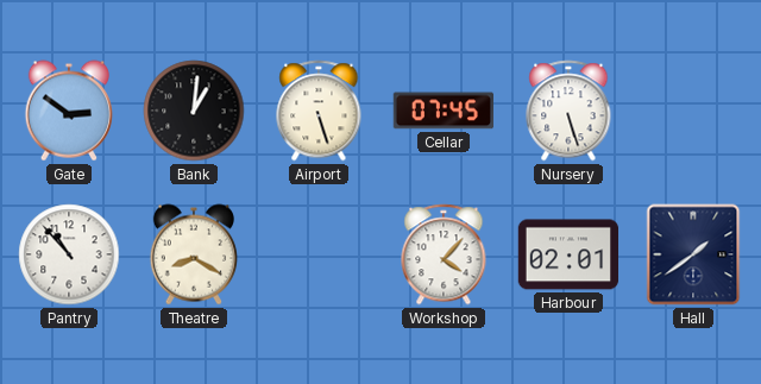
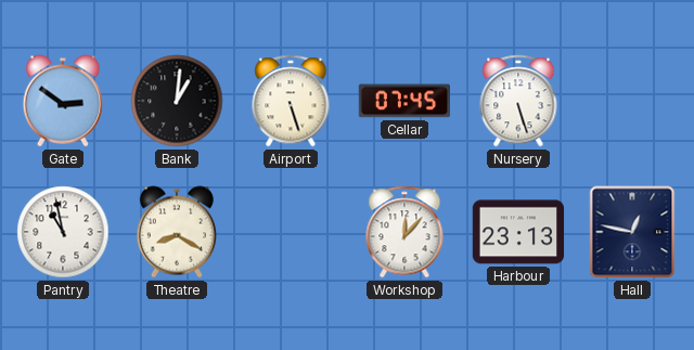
Pantry: 10:53 -> 10:58 (63, 232)
Workshop: 4:07 -> 12:07 (404, 232)
Harbour: 02:01 -> 23:13 (518, 232)
Hall: 1:39 -> 12:47 (632, 232)
